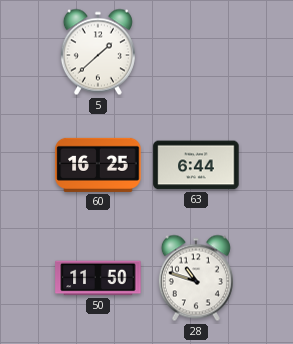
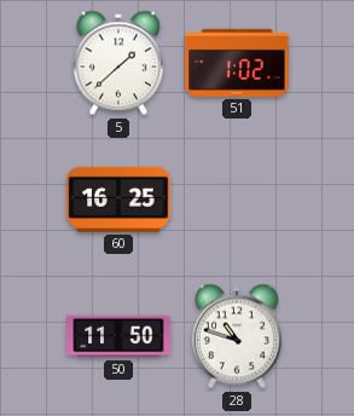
51: none -> 1:02 (237, 63)
63: 6:44 -> none (196, 165)
